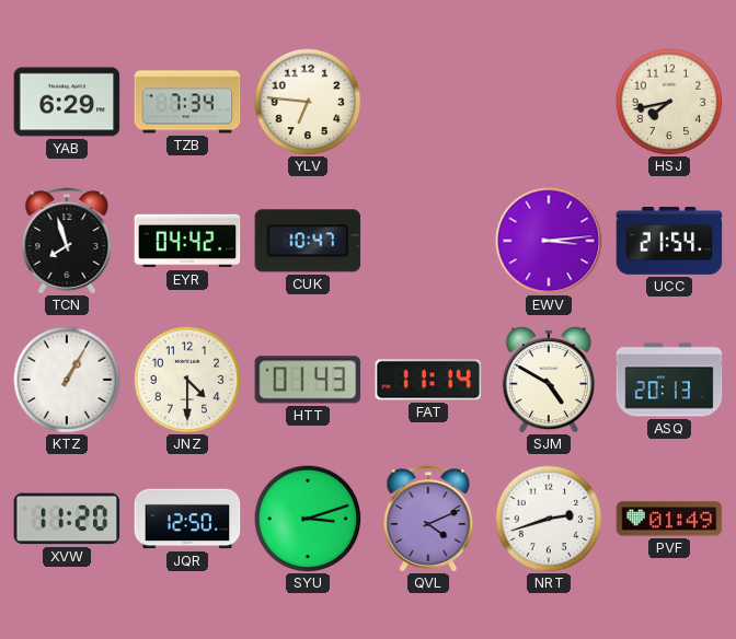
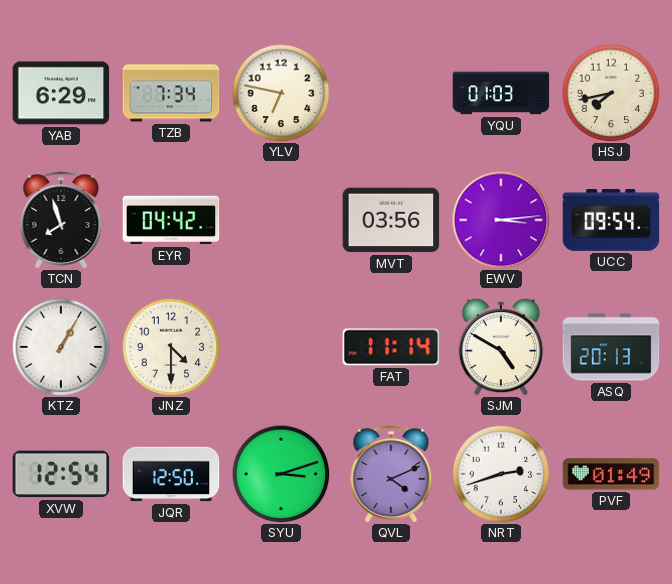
YLV: 6:46 -> 6:47 (281, 93)
YQU: none -> 01:03 (501, 93)
CUK: 10:47 -> none (308, 241)
MVT: none -> 03:56 (391, 220)
UCC: 21:54 -> 09:54 (611, 221)
HTT: 01:43 -> none (308, 380)
XVW: 11:20 -> 12:54 (61, 474)
